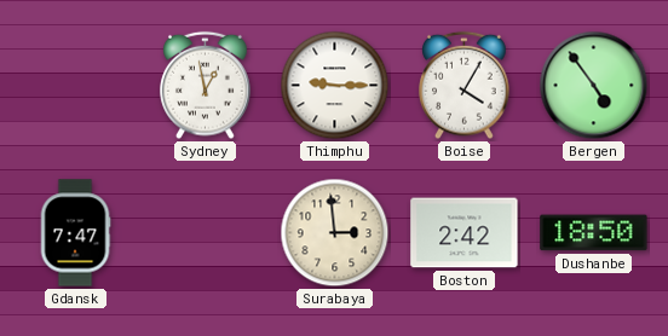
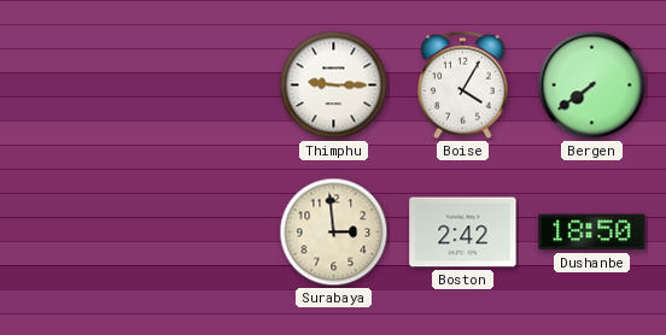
Sydney: 12:58 -> none (206, 86)
Bergen: 4:54 -> 7:39 (592, 86)
Gdansk: 7:47 -> none (75, 233)
